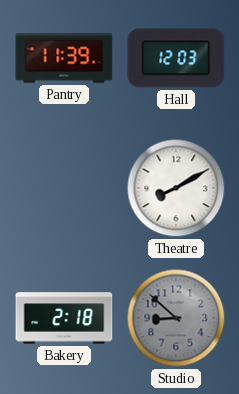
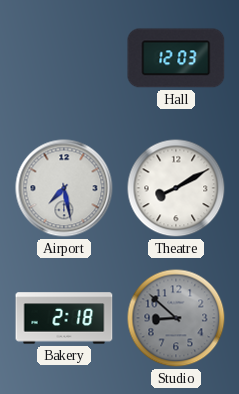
Pantry: 11:39 -> none (64, 58)
Airport: none -> 7:28 (64, 188)
